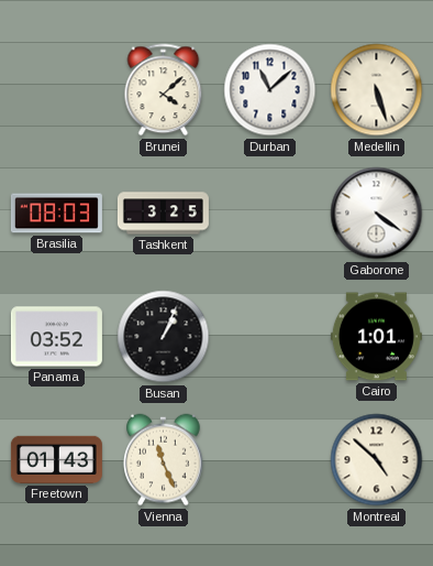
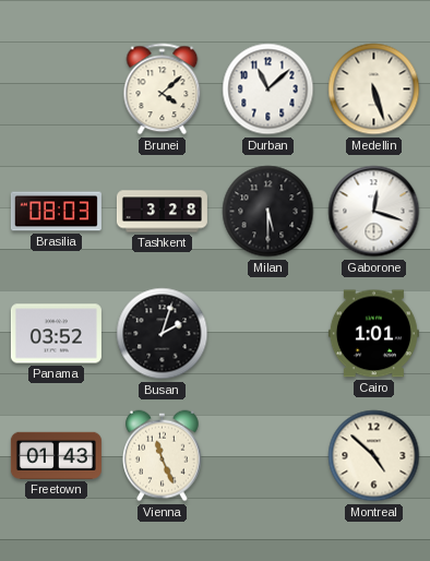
Tashkent: 3:25 -> 3:28 (162, 212)
Milan: none -> 5:30 (268, 212)
Gaborone: 4:21 -> 12:18 (374, 212)
Busan: 1:04 -> 2:03 (163, 334)
